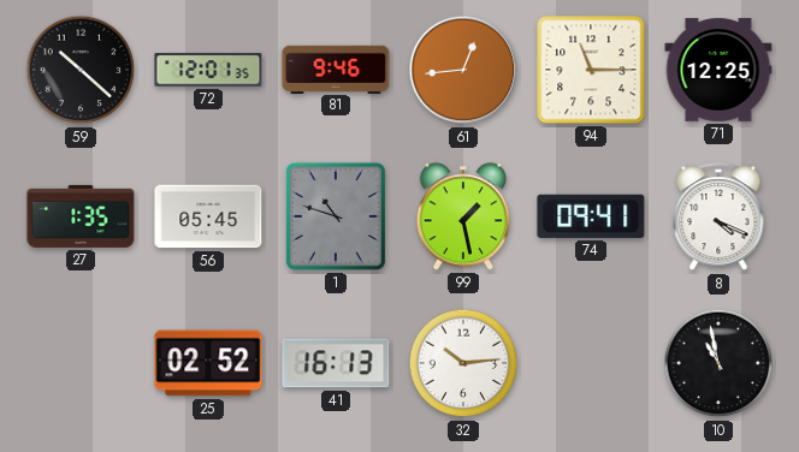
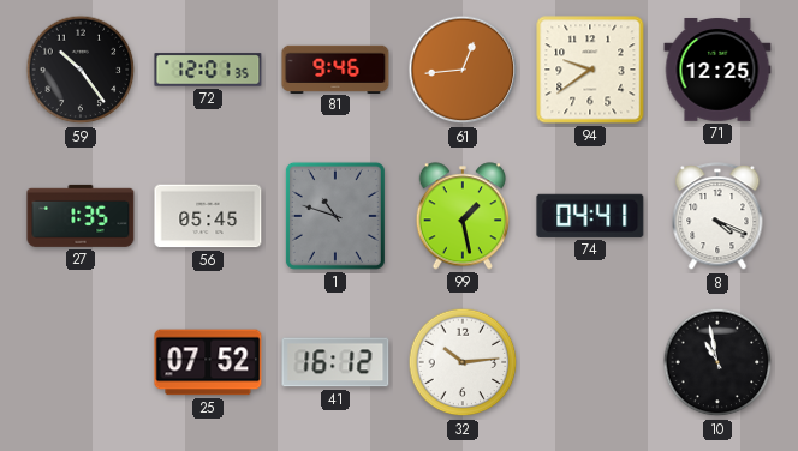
59: 10:22 -> 10:24 (81, 70)
94: 11:15 -> 9:39 (590, 70)
74: 09:41 -> 04:41 (590, 216)
25: 02:52 -> 07:52 (208, 362)
41: 16:13 -> 16:12 (335, 362)
